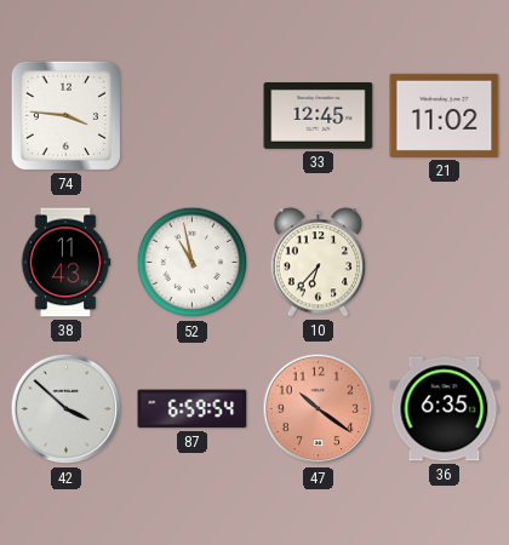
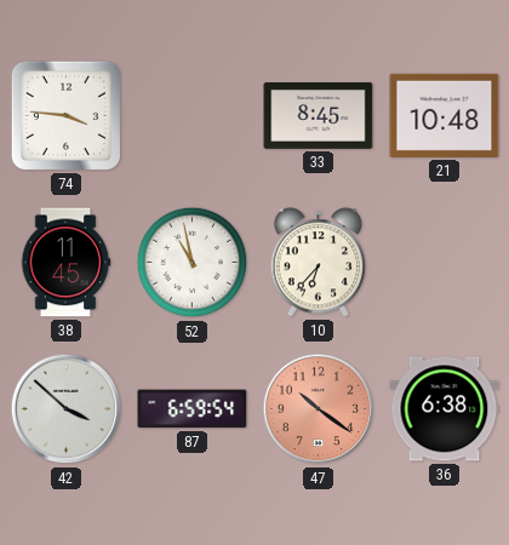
33: 12:45 -> 8:45 (319, 116)
21: 11:02 -> 10:48 (445, 115)
38: 11:43 -> 11:45 (65, 263)
36: 6:35 -> 6:38 (445, 409)
